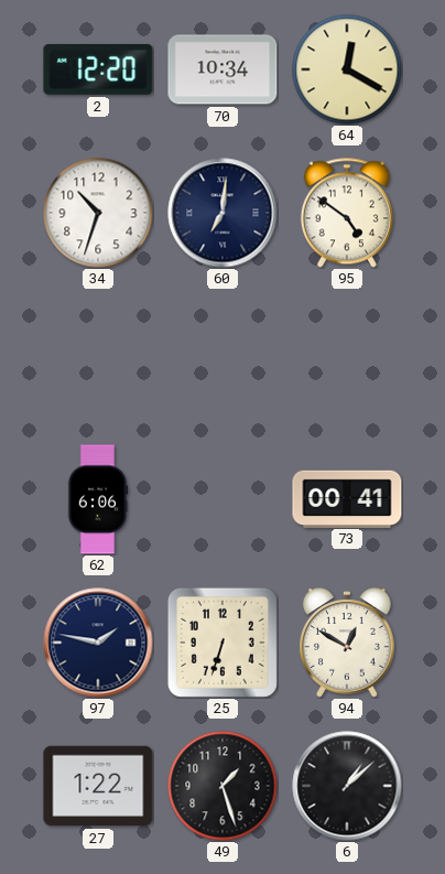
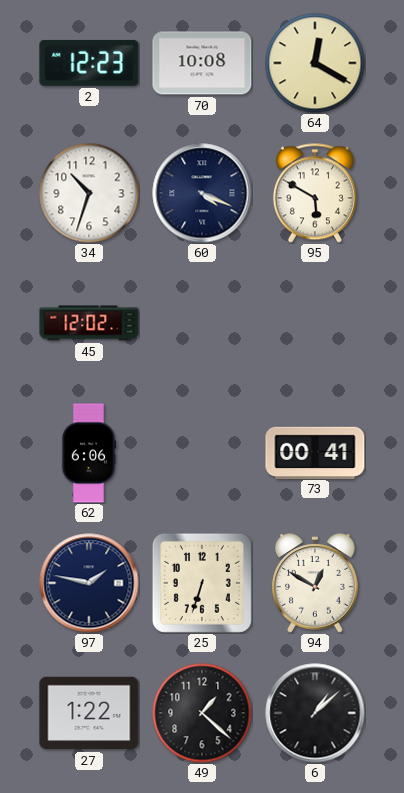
2: 12:20 -> 12:23 (89, 63)
70: 10:34 -> 10:08 (202, 63)
60: 7:01 -> 4:19 (202, 193)
95: 4:51 -> 5:50 (315, 193)
45: none -> 12:02 (89, 323)
49: 1:27 -> 1:22 (202, 713)
